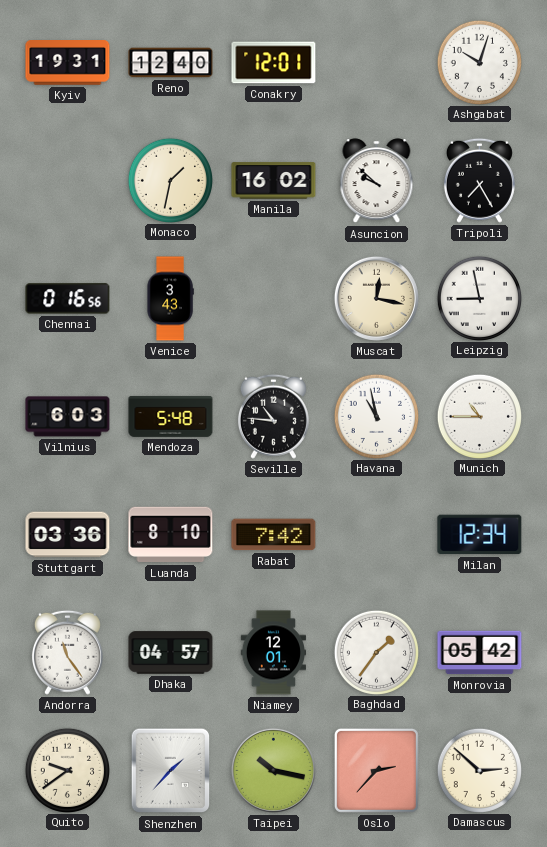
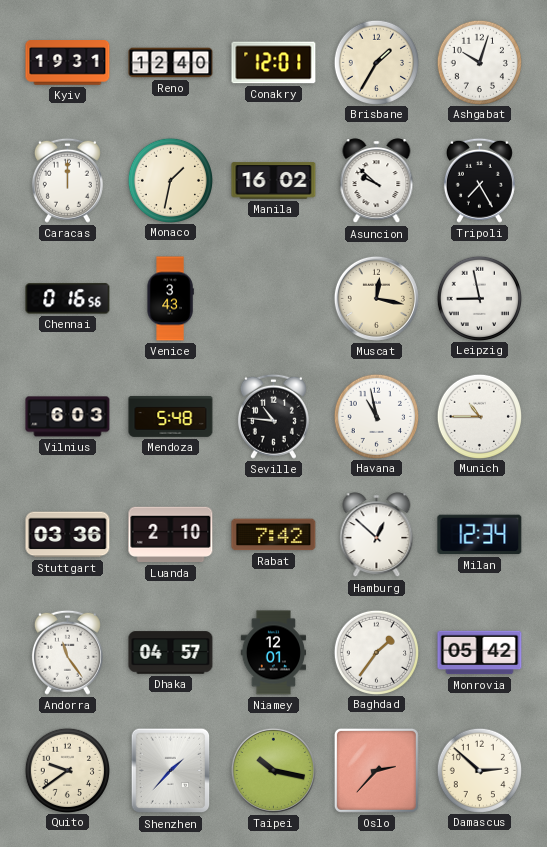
Brisbane: none -> 1:35 (376, 62)
Caracas: none -> 12:00 (67, 180)
Luanda: 8:10 -> 2:10 (171, 535)
Hamburg: none -> 12:52 (377, 535)
